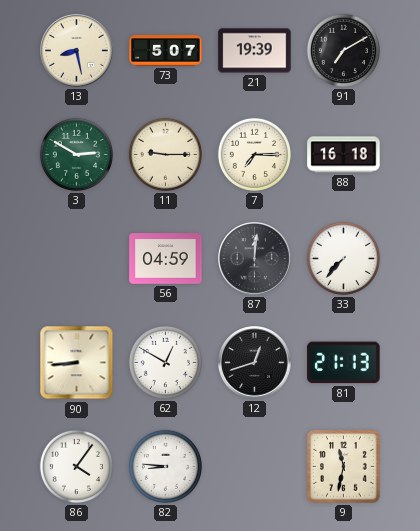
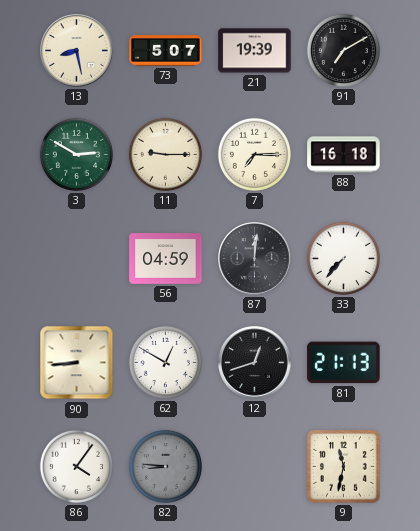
82 dial: white -> grey (165, 466)
